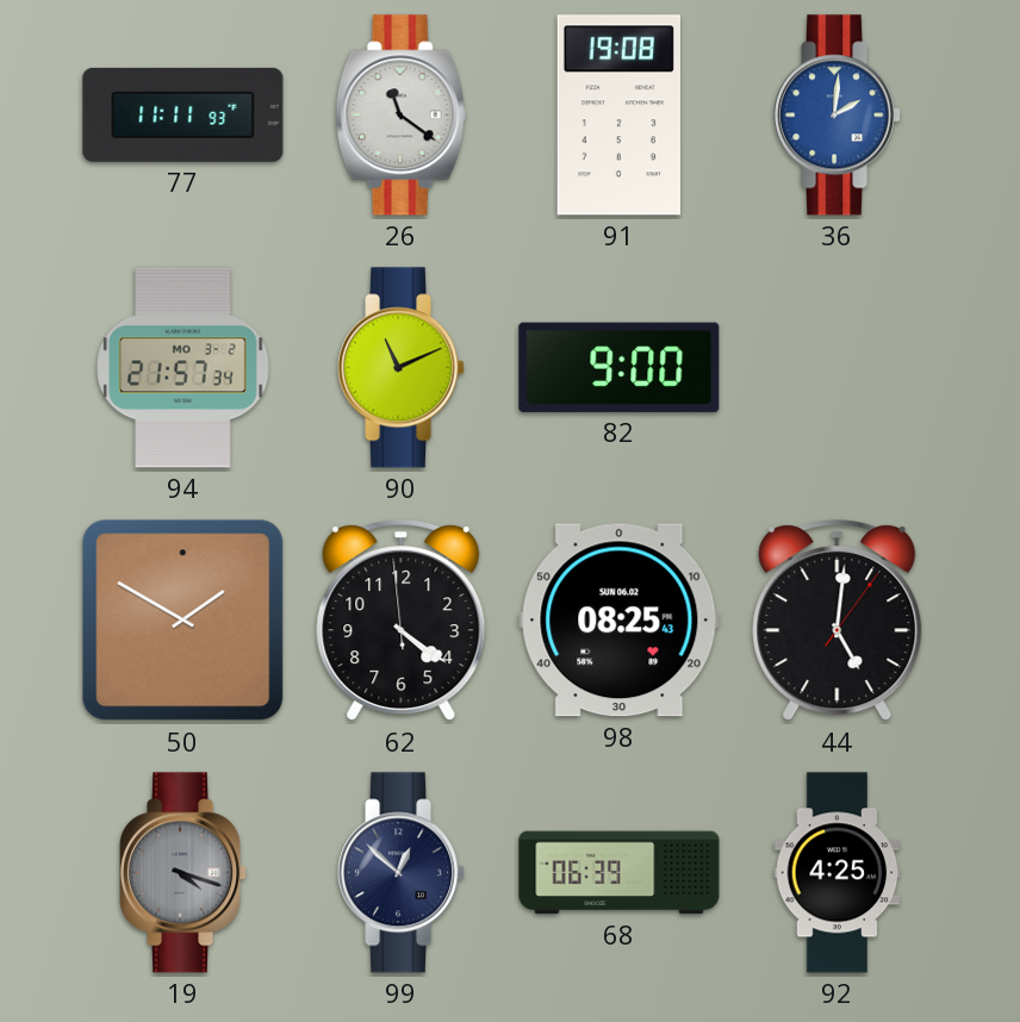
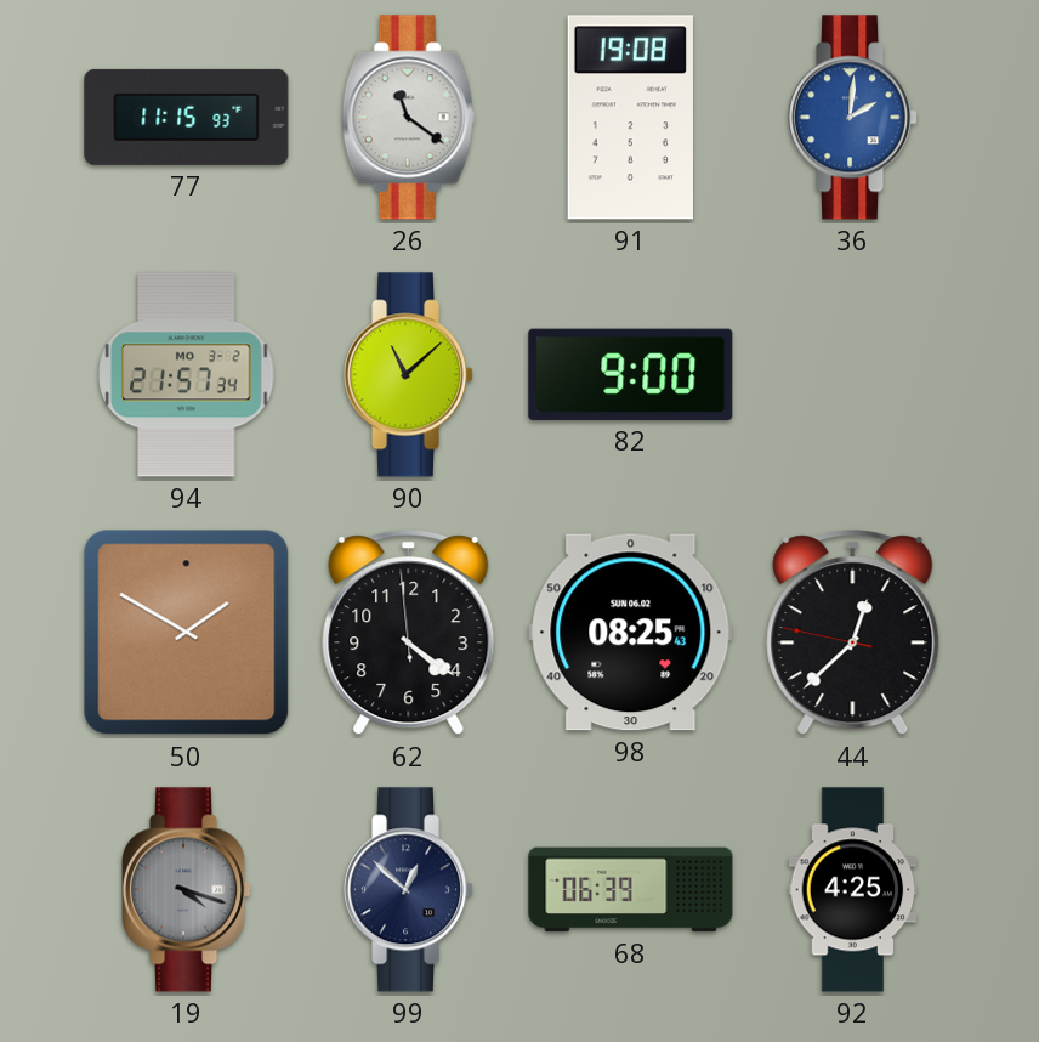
77: 11:11 -> 11:15 (187, 117)
90: 11:11 -> 11:08 (409, 375)
44: 5:01 -> 12:37 (853, 633)
